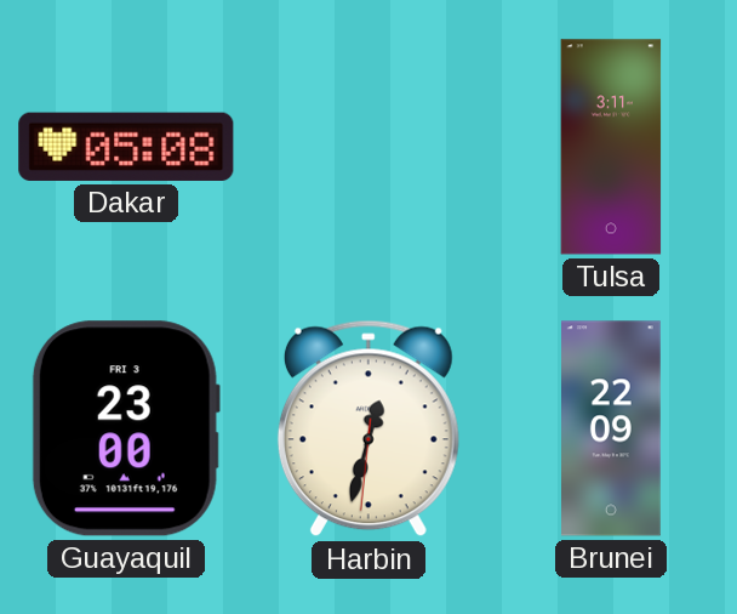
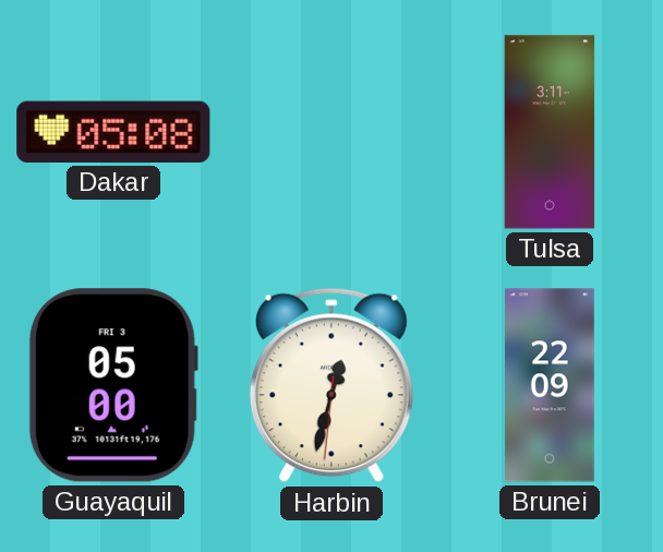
Guayaquil: 23:00 -> 05:00 (113, 385)
